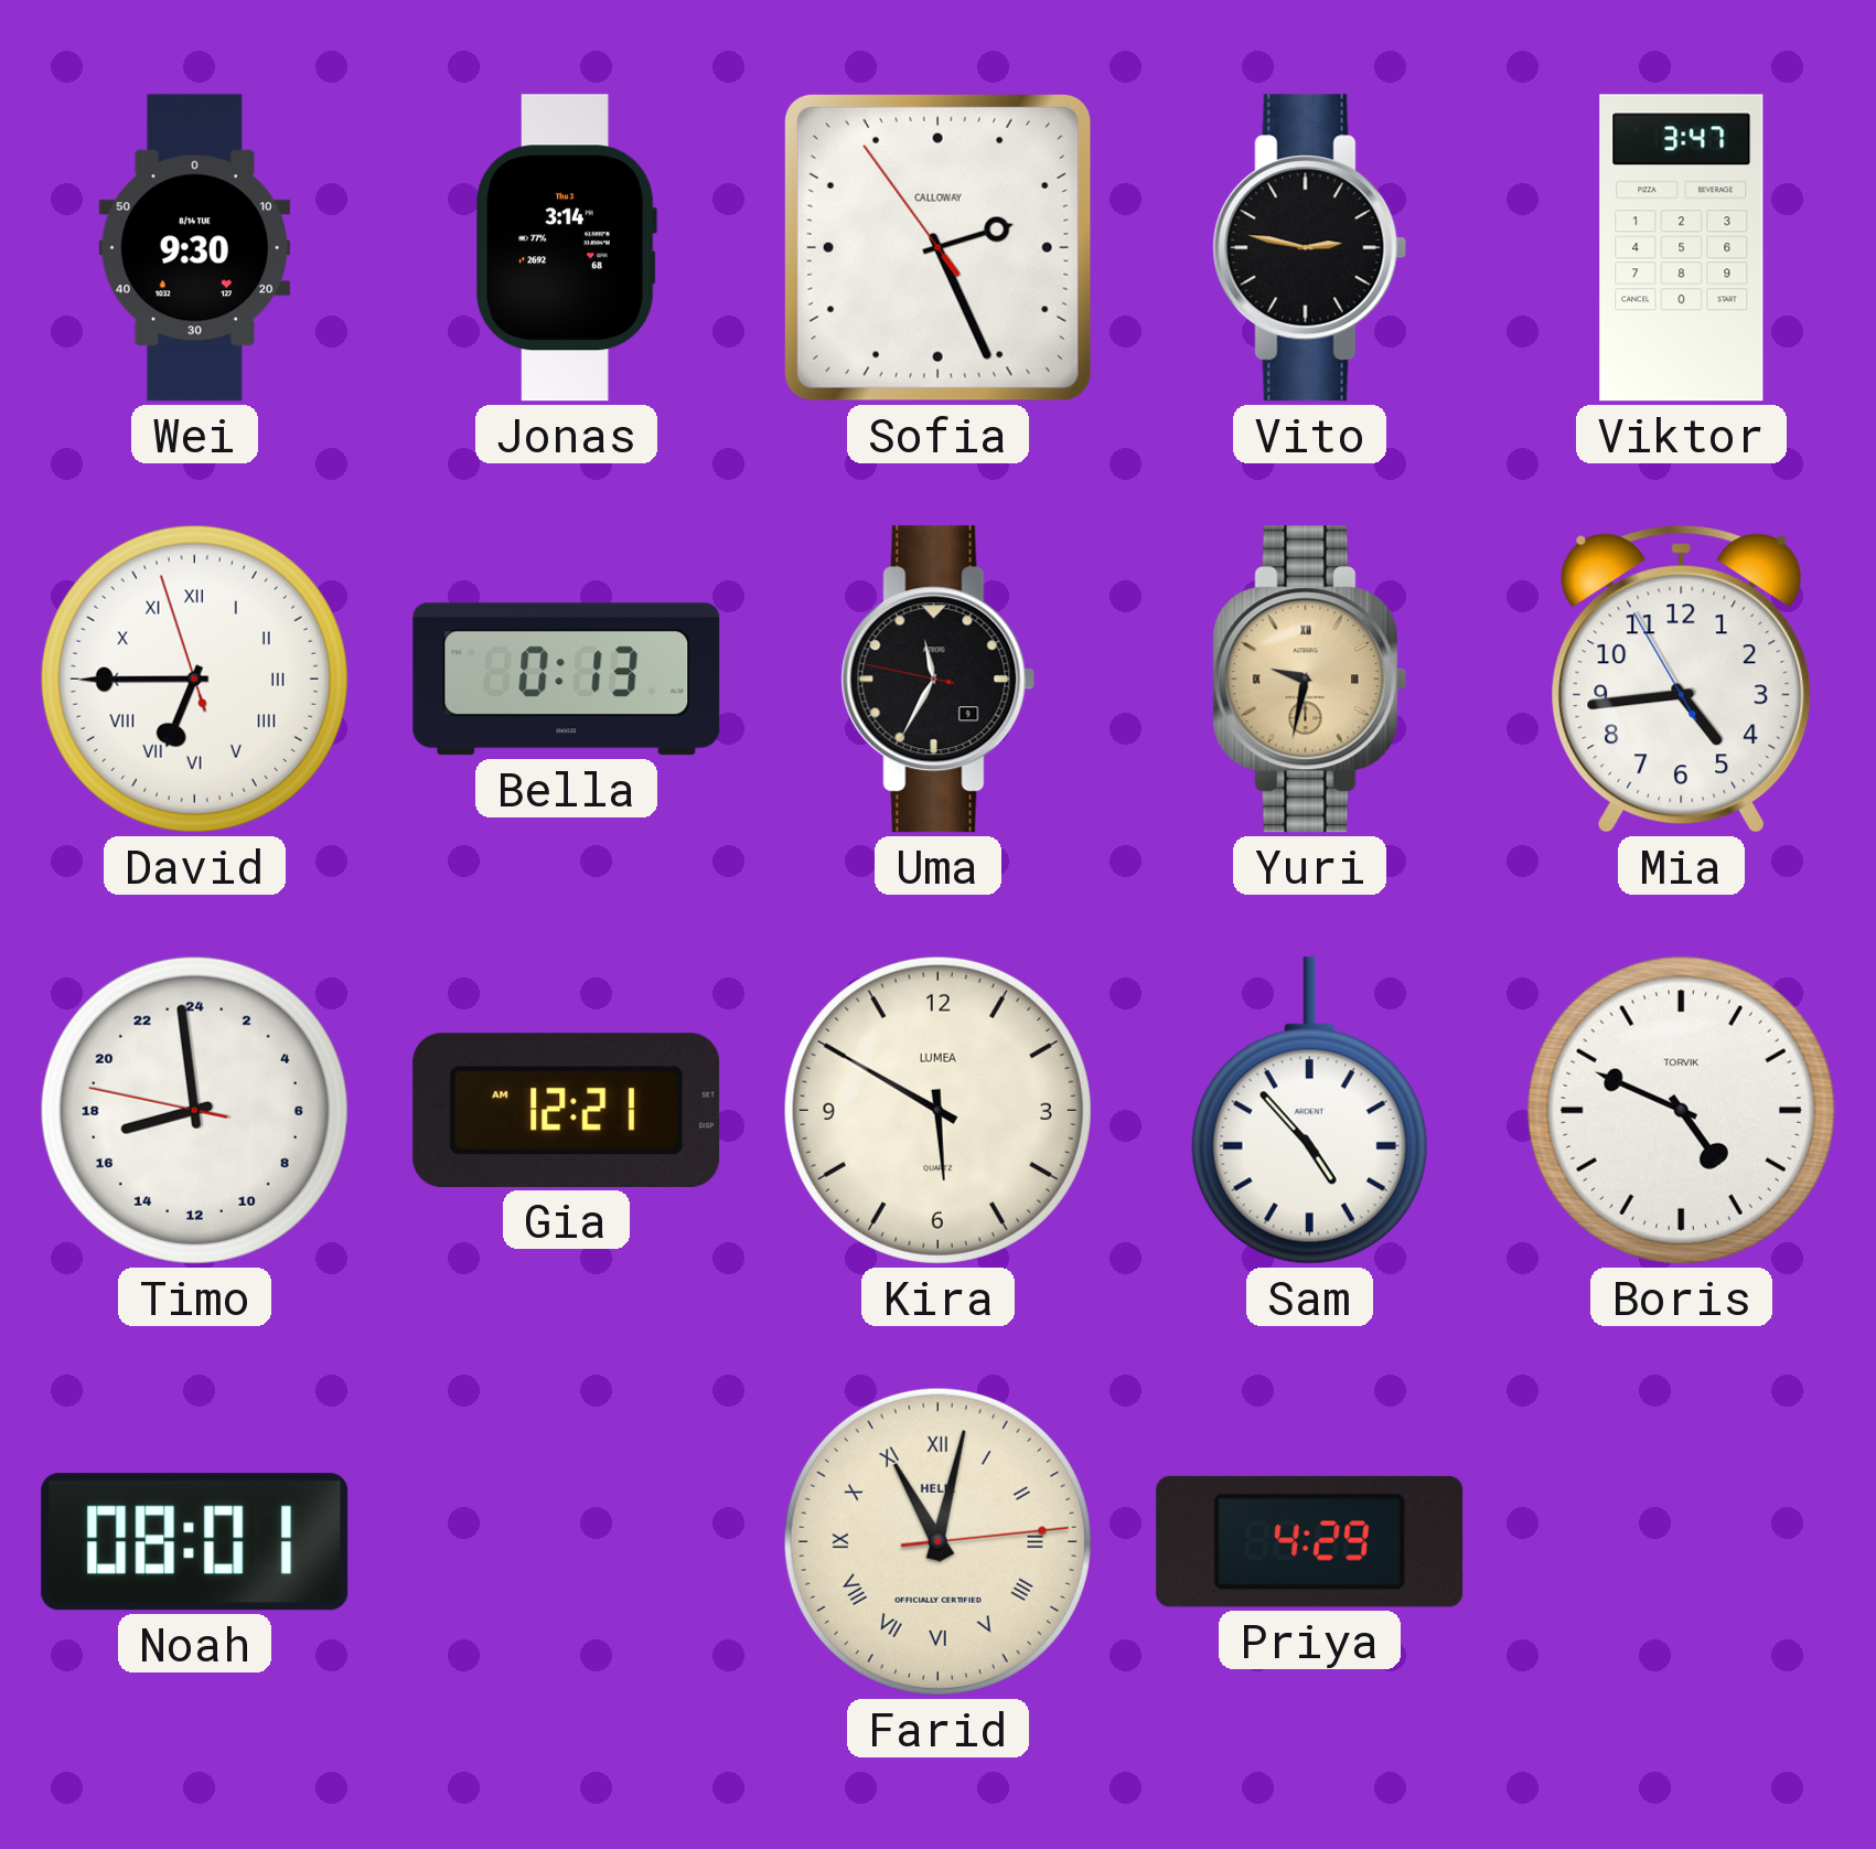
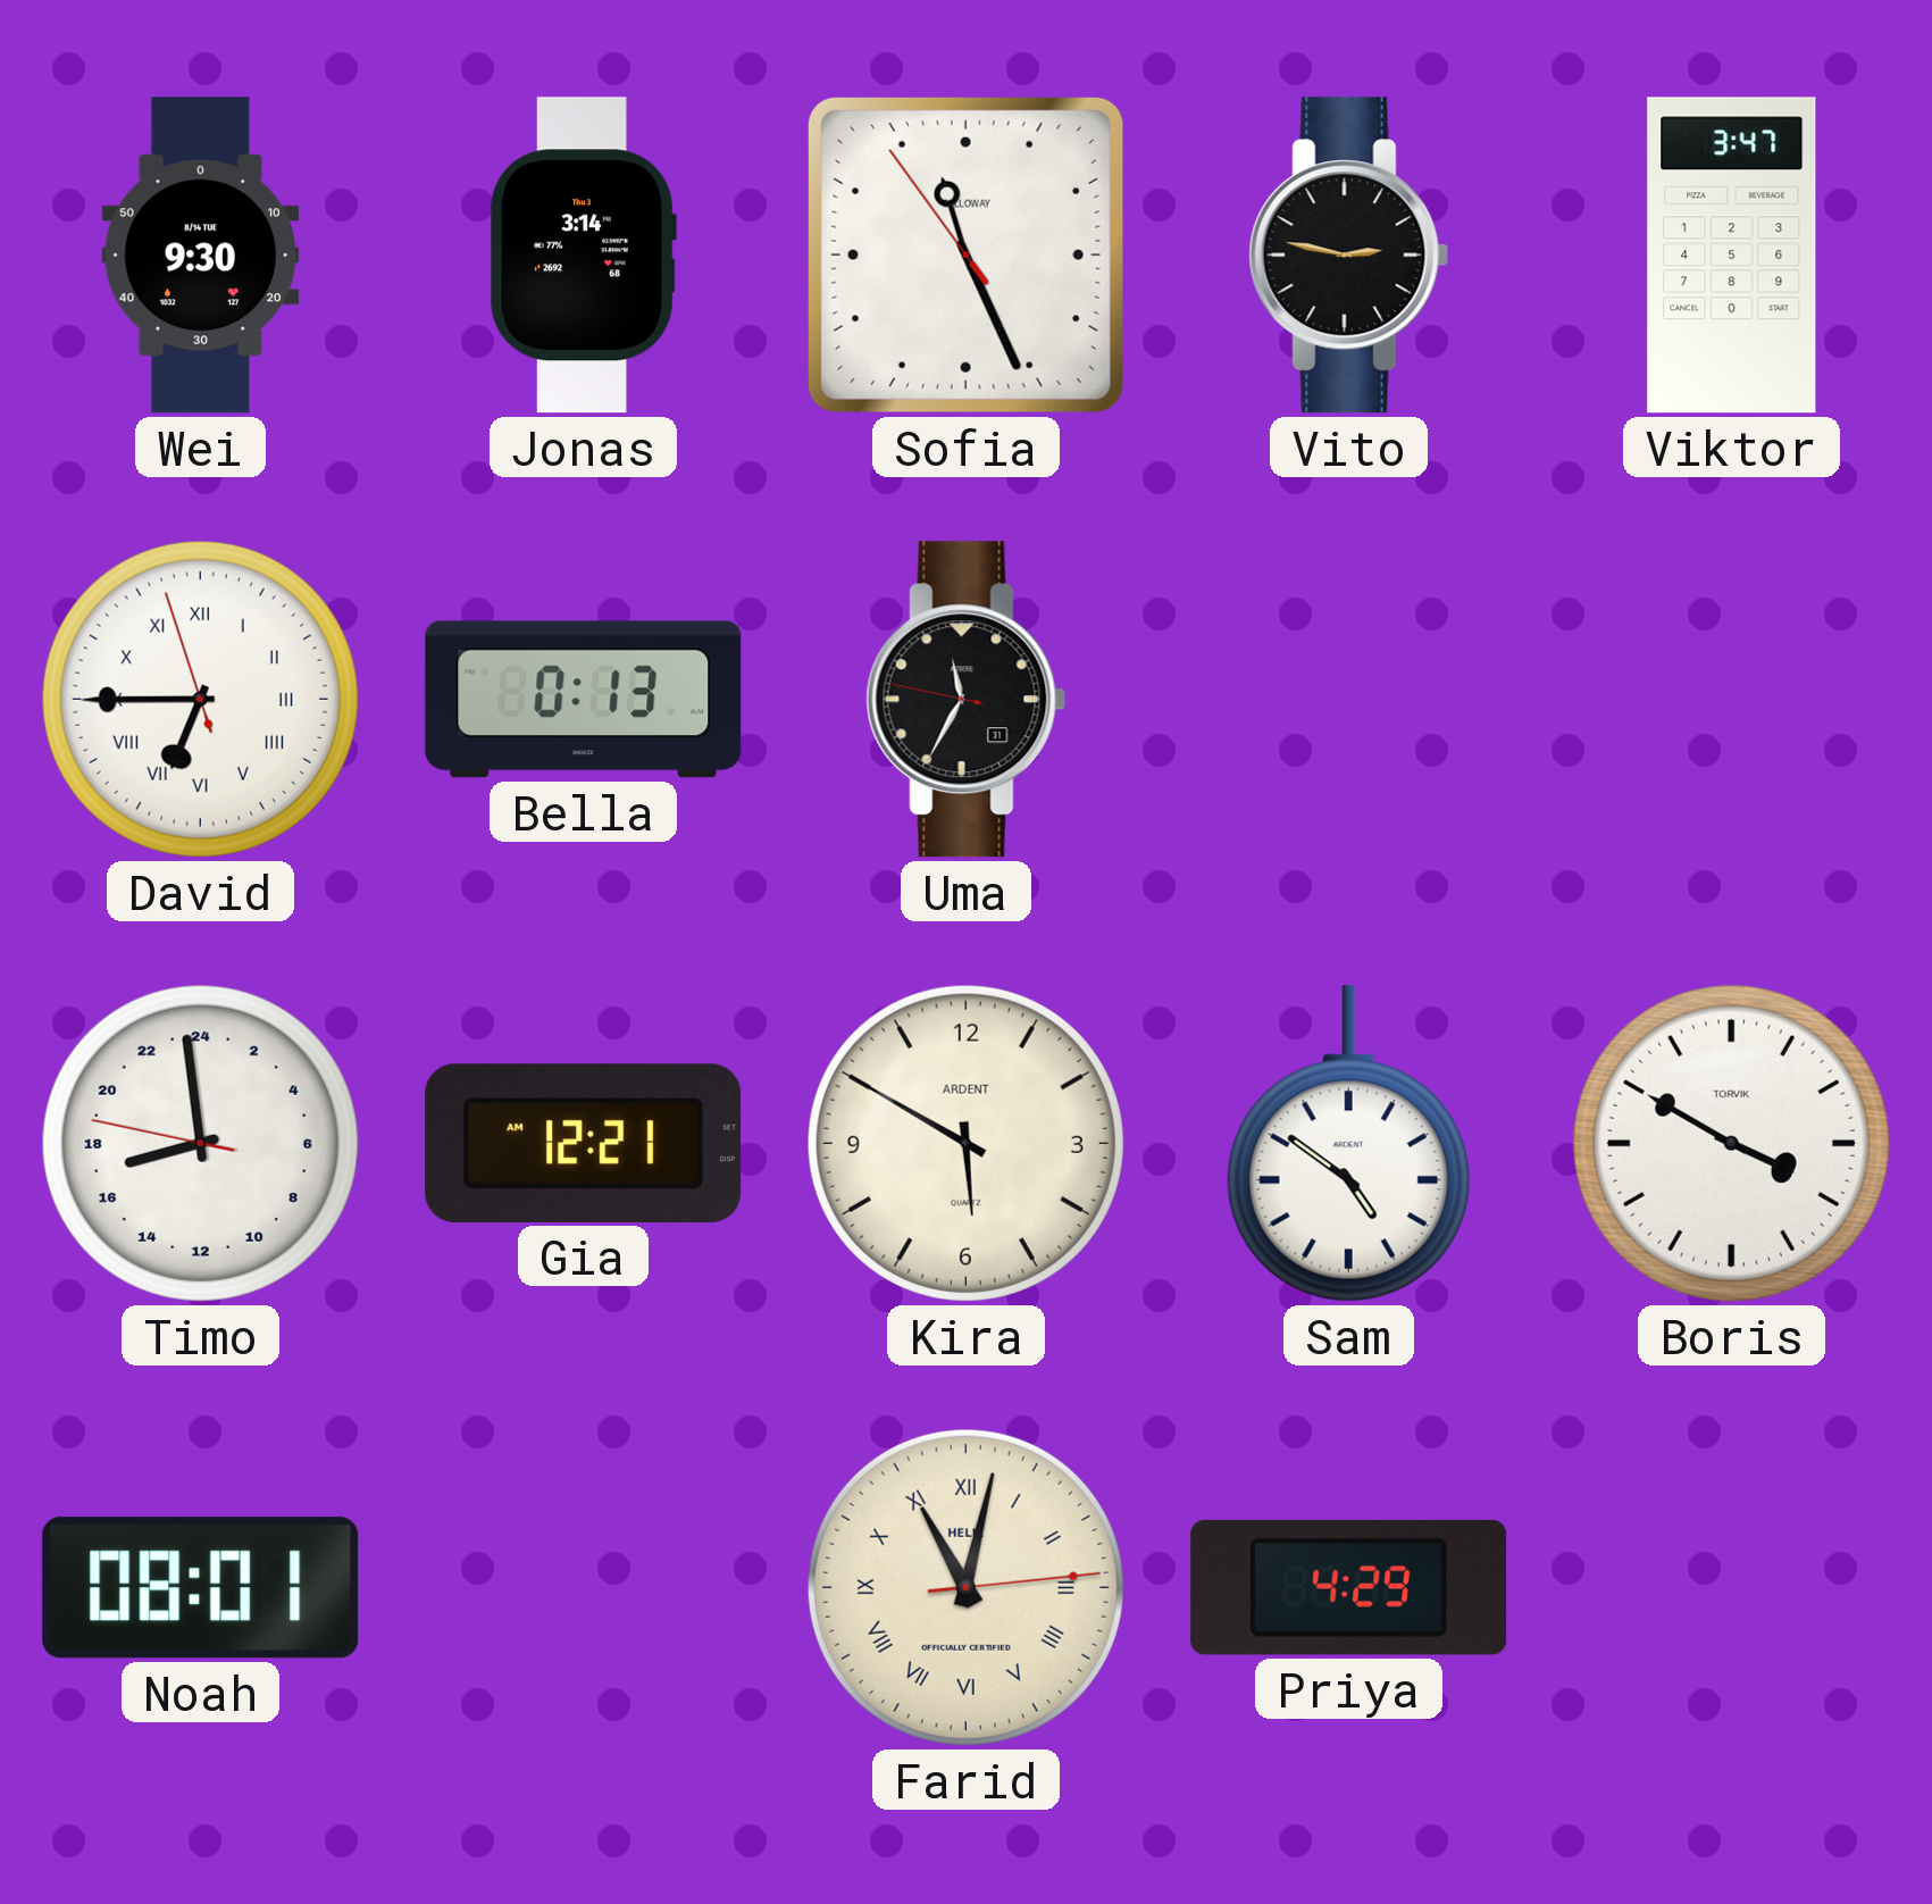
Sofia: 2:25 -> 11:25 (965, 254)
Uma date: 9 -> 31 (967, 700)
Yuri: 9:32 -> none (1310, 680)
Mia: 4:43 -> none (1682, 678)
Kira brand: LUMEA -> ARDENT (965, 1143)
Sam: 4:53 -> 4:51 (1348, 1144)
Boris: 4:49 -> 3:50 (1731, 1143)
